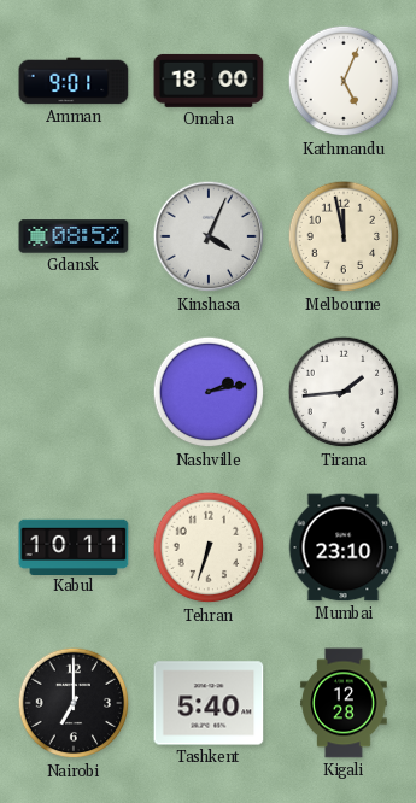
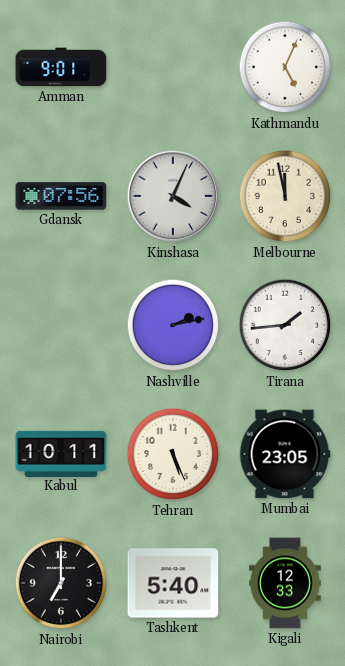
Omaha: 18:00 -> none (209, 81)
Gdansk: 08:52 -> 07:56 (61, 196)
Tehran: 6:33 -> 5:26 (173, 454)
Mumbai: 23:10 -> 23:05 (285, 454)
Kigali: 12:28 -> 12:33 (285, 583)
